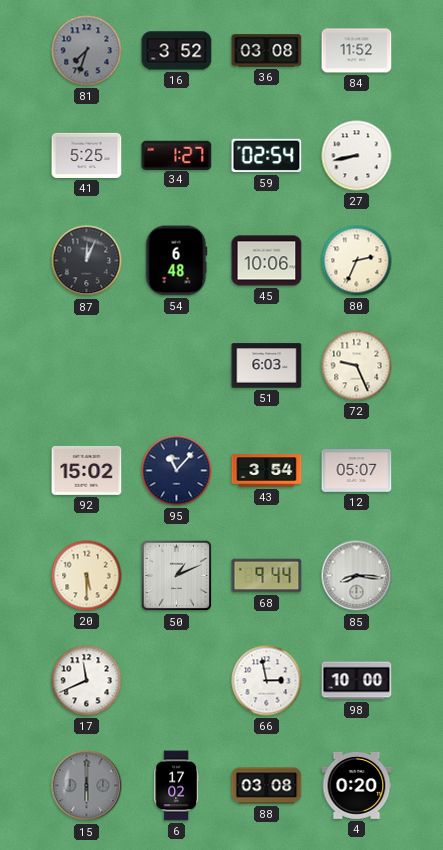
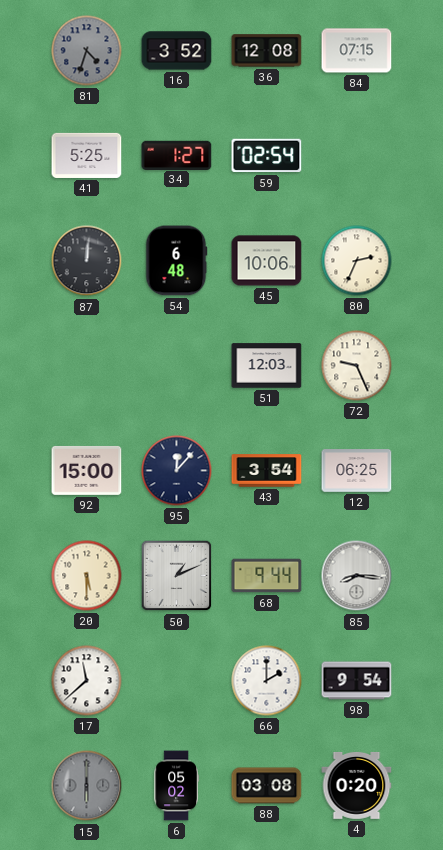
81: 7:33 -> 4:33 (87, 51)
36: 03:08 -> 12:08 (267, 51)
84: 11:52 -> 07:15 (357, 51)
27: 8:43 -> none (357, 156)
87: 12:04 -> 12:01 (87, 261)
51: 6:03 -> 12:03 (267, 366)
92: 15:02 -> 15:00 (87, 470)
95: 11:07 -> 12:07 (177, 471)
12: 05:07 -> 06:25 (357, 471)
17: 11:41 -> 11:38 (87, 681)
66: 2:58 -> 2:00 (267, 681)
98: 10:00 -> 9:54 (357, 681)
6: 17:02 -> 05:02 (176, 786)
